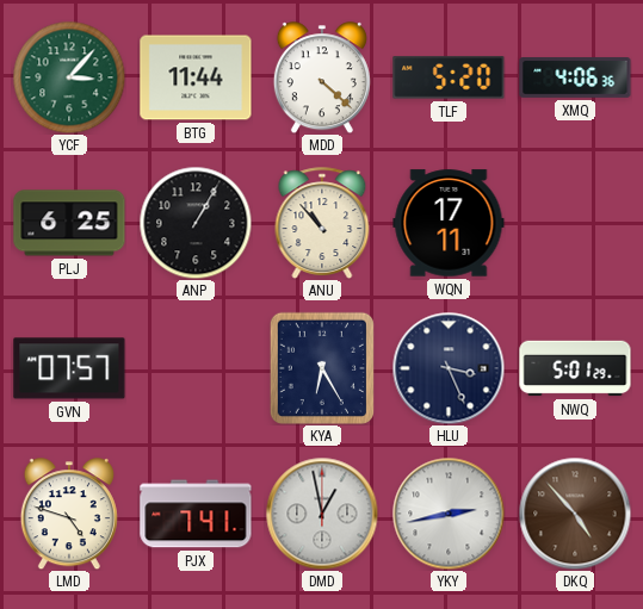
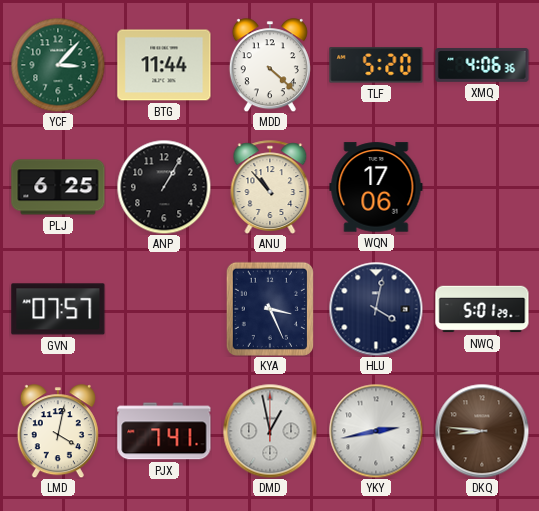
WQN: 17:11 -> 17:06 (376, 187)
KYA: 6:25 -> 3:26 (270, 309)
HLU: 3:26 -> 4:02 (376, 309)
LMD: 4:48 -> 4:02 (58, 431)
DKQ: 4:53 -> 8:46 (482, 431)
